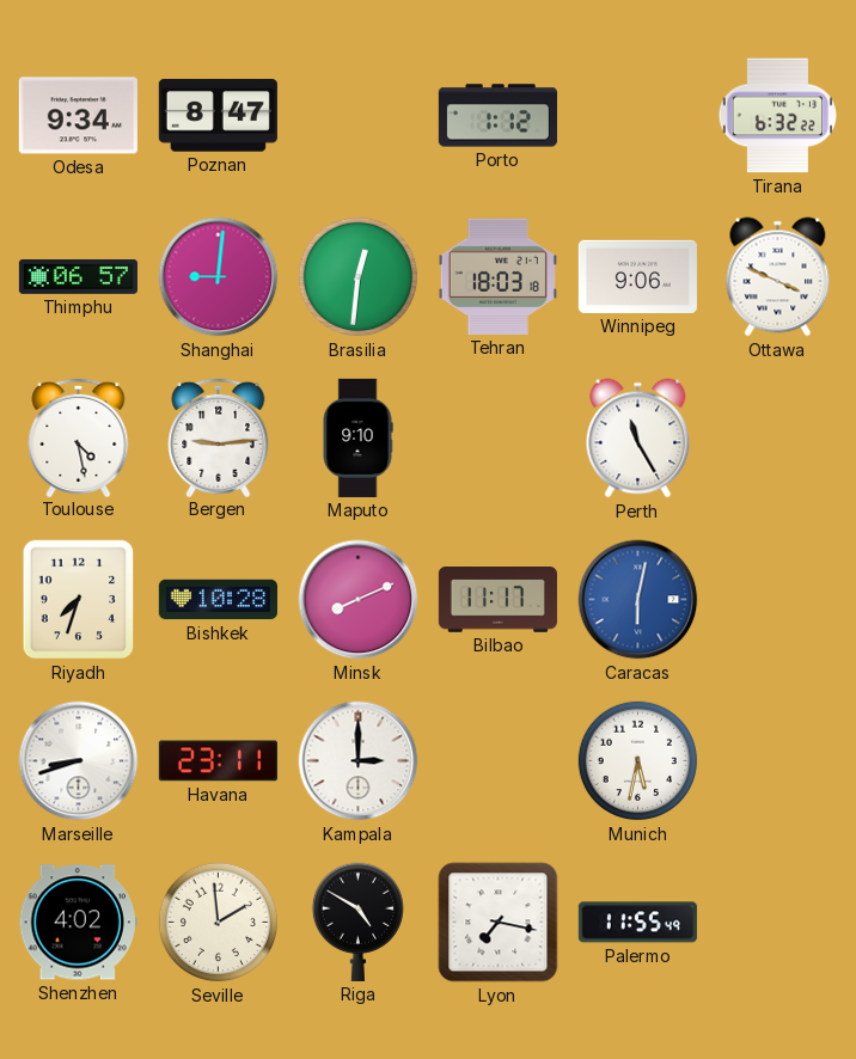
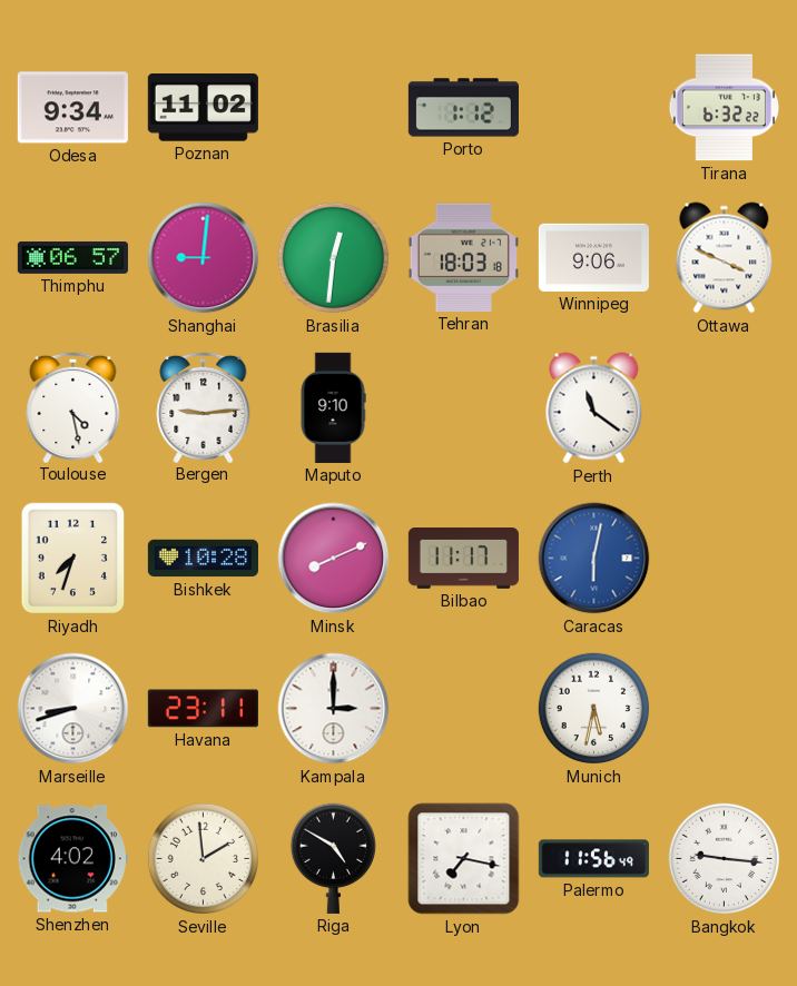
Poznan: 8:47 -> 11:02 (203, 108)
Perth: 11:25 -> 11:21 (594, 408)
Palermo: 11:55 -> 11:56 (593, 859)
Bangkok: none -> 9:16 (725, 859)
